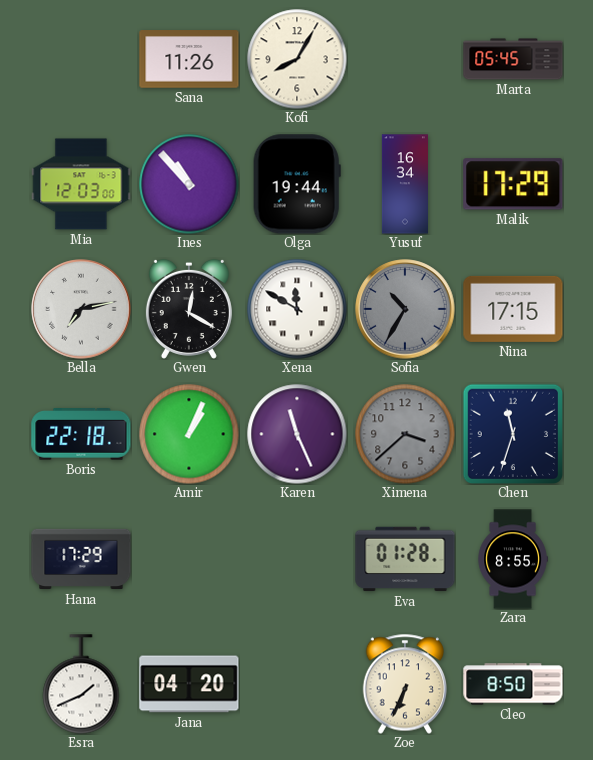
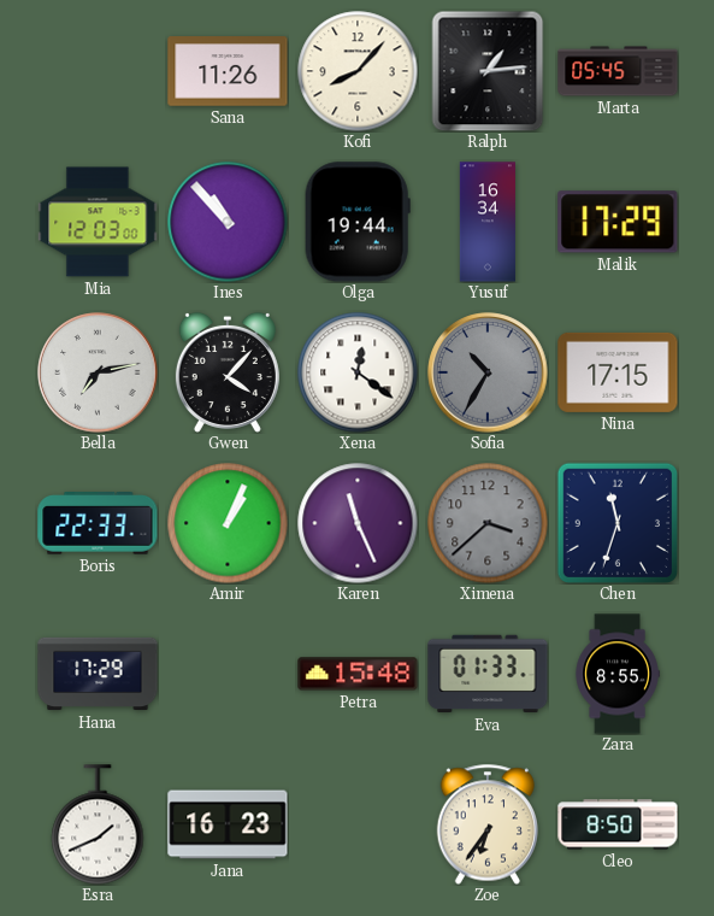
Kofi: 8:05 -> 8:07 (358, 71)
Ralph: none -> 1:14 (488, 71)
Gwen: 12:20 -> 4:07 (228, 372)
Xena: 11:50 -> 12:21 (358, 372)
Boris: 22:18 -> 22:33 (98, 524)
Petra: none -> 15:48 (358, 674)
Eva: 01:28 -> 01:33 (488, 674)
Jana: 04:20 -> 16:23 (228, 824)
Zoe: 6:34 -> 6:36 (488, 824)
